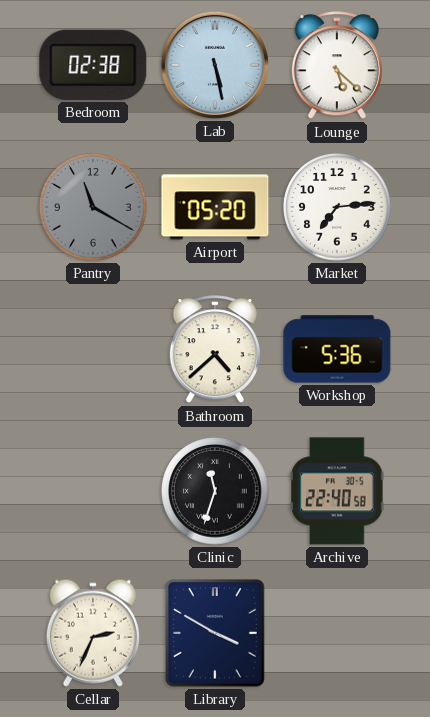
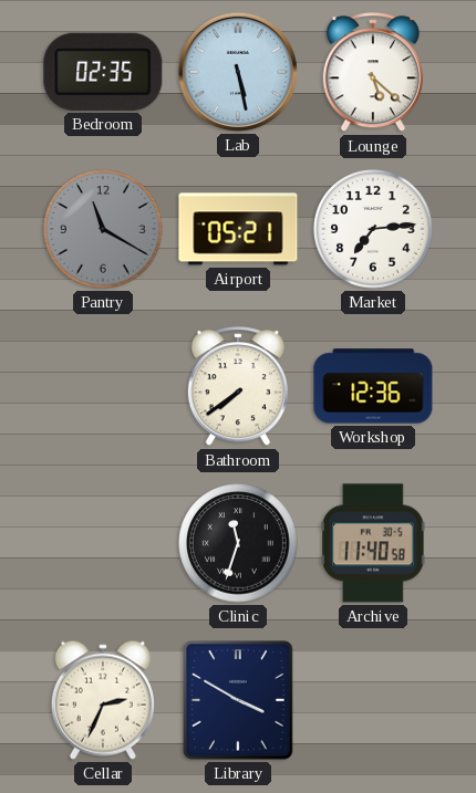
Bedroom: 02:38 -> 02:35 (103, 72)
Airport: 05:20 -> 05:21 (238, 229)
Bathroom: 4:38 -> 7:39 (238, 387)
Workshop: 5:36 -> 12:36 (373, 386)
Archive: 22:40 -> 11:40 (373, 543)
